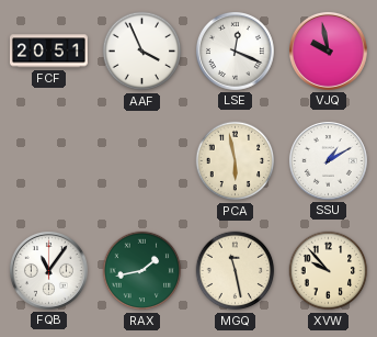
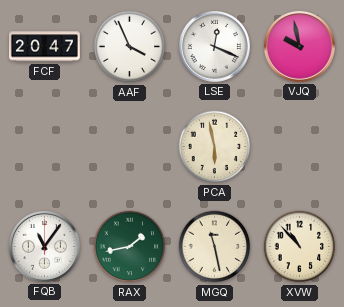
FCF: 20:51 -> 20:47 (44, 47)
SSU: 1:10 -> none (328, 160)
XVW: 9:53 -> 10:53 (300, 247)
